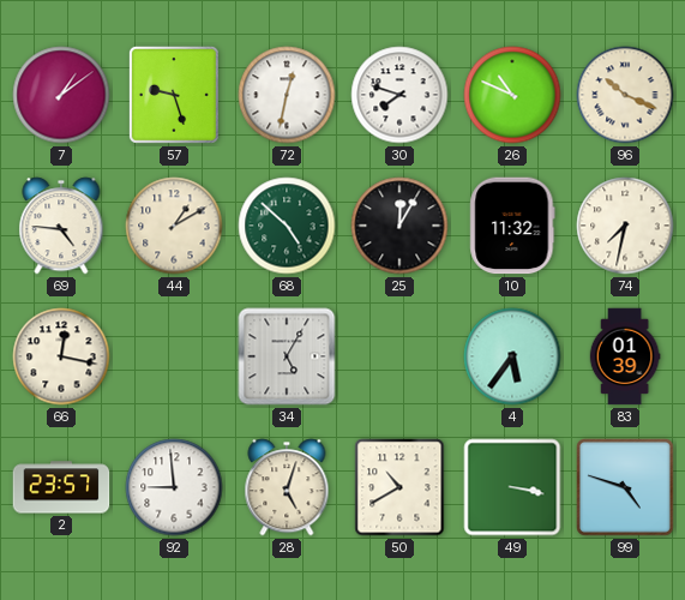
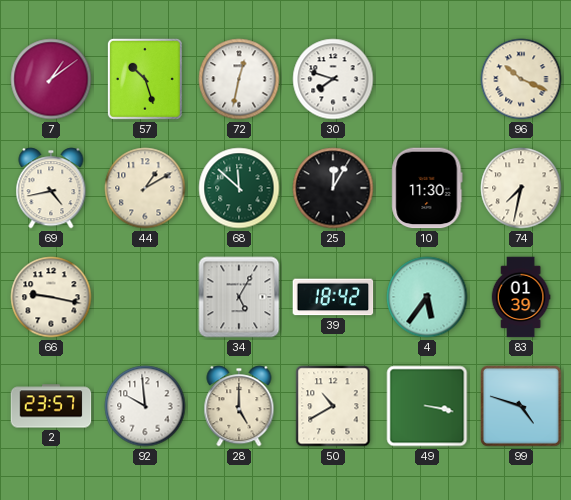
57: 9:27 -> 10:27 (145, 79)
26: 10:49 -> none (512, 95)
69: 4:46 -> 4:43 (51, 188)
68: 4:52 -> 11:52 (239, 188)
10: 11:32 -> 11:30 (427, 188)
66: 12:17 -> 9:17 (51, 297)
39: none -> 18:42 (333, 297)
92: 8:59 -> 9:59 (145, 406)
28: 5:03 -> 5:00 (239, 406)
